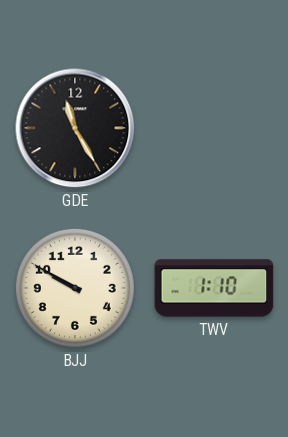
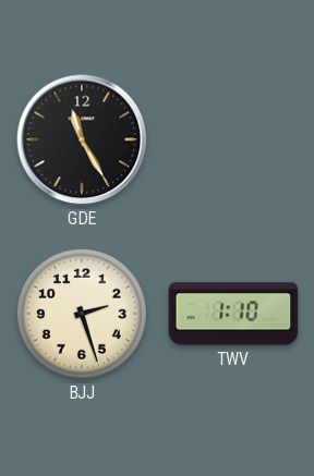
BJJ: 9:50 -> 2:27 (82, 314)
